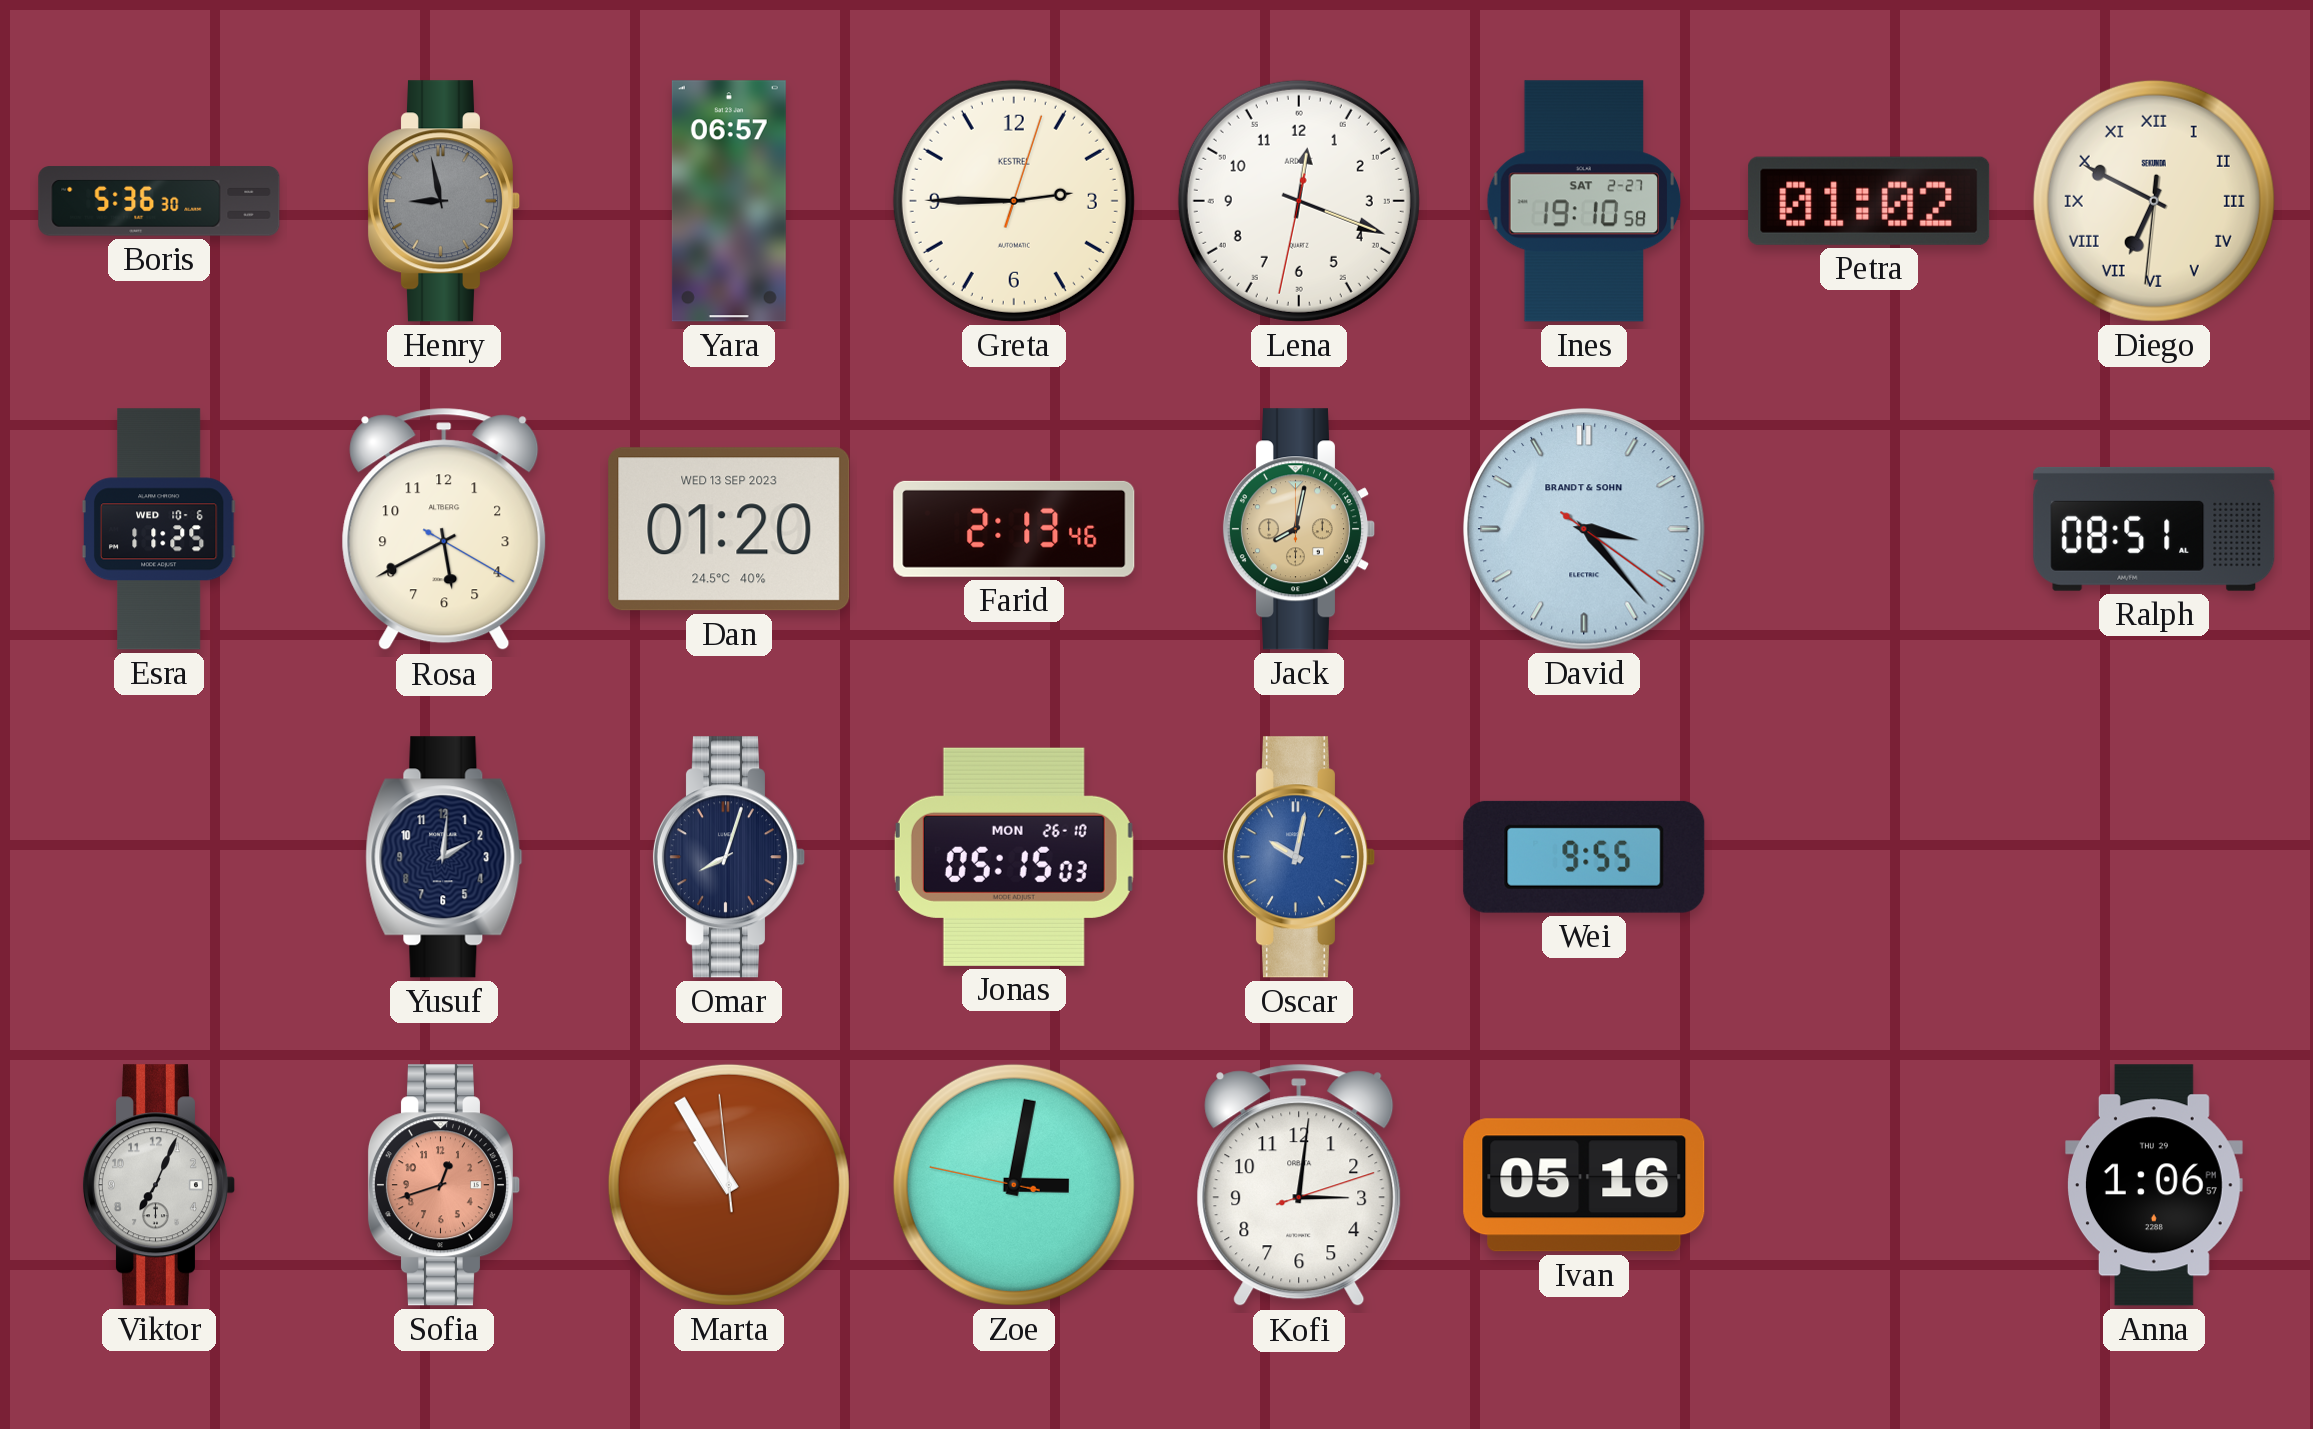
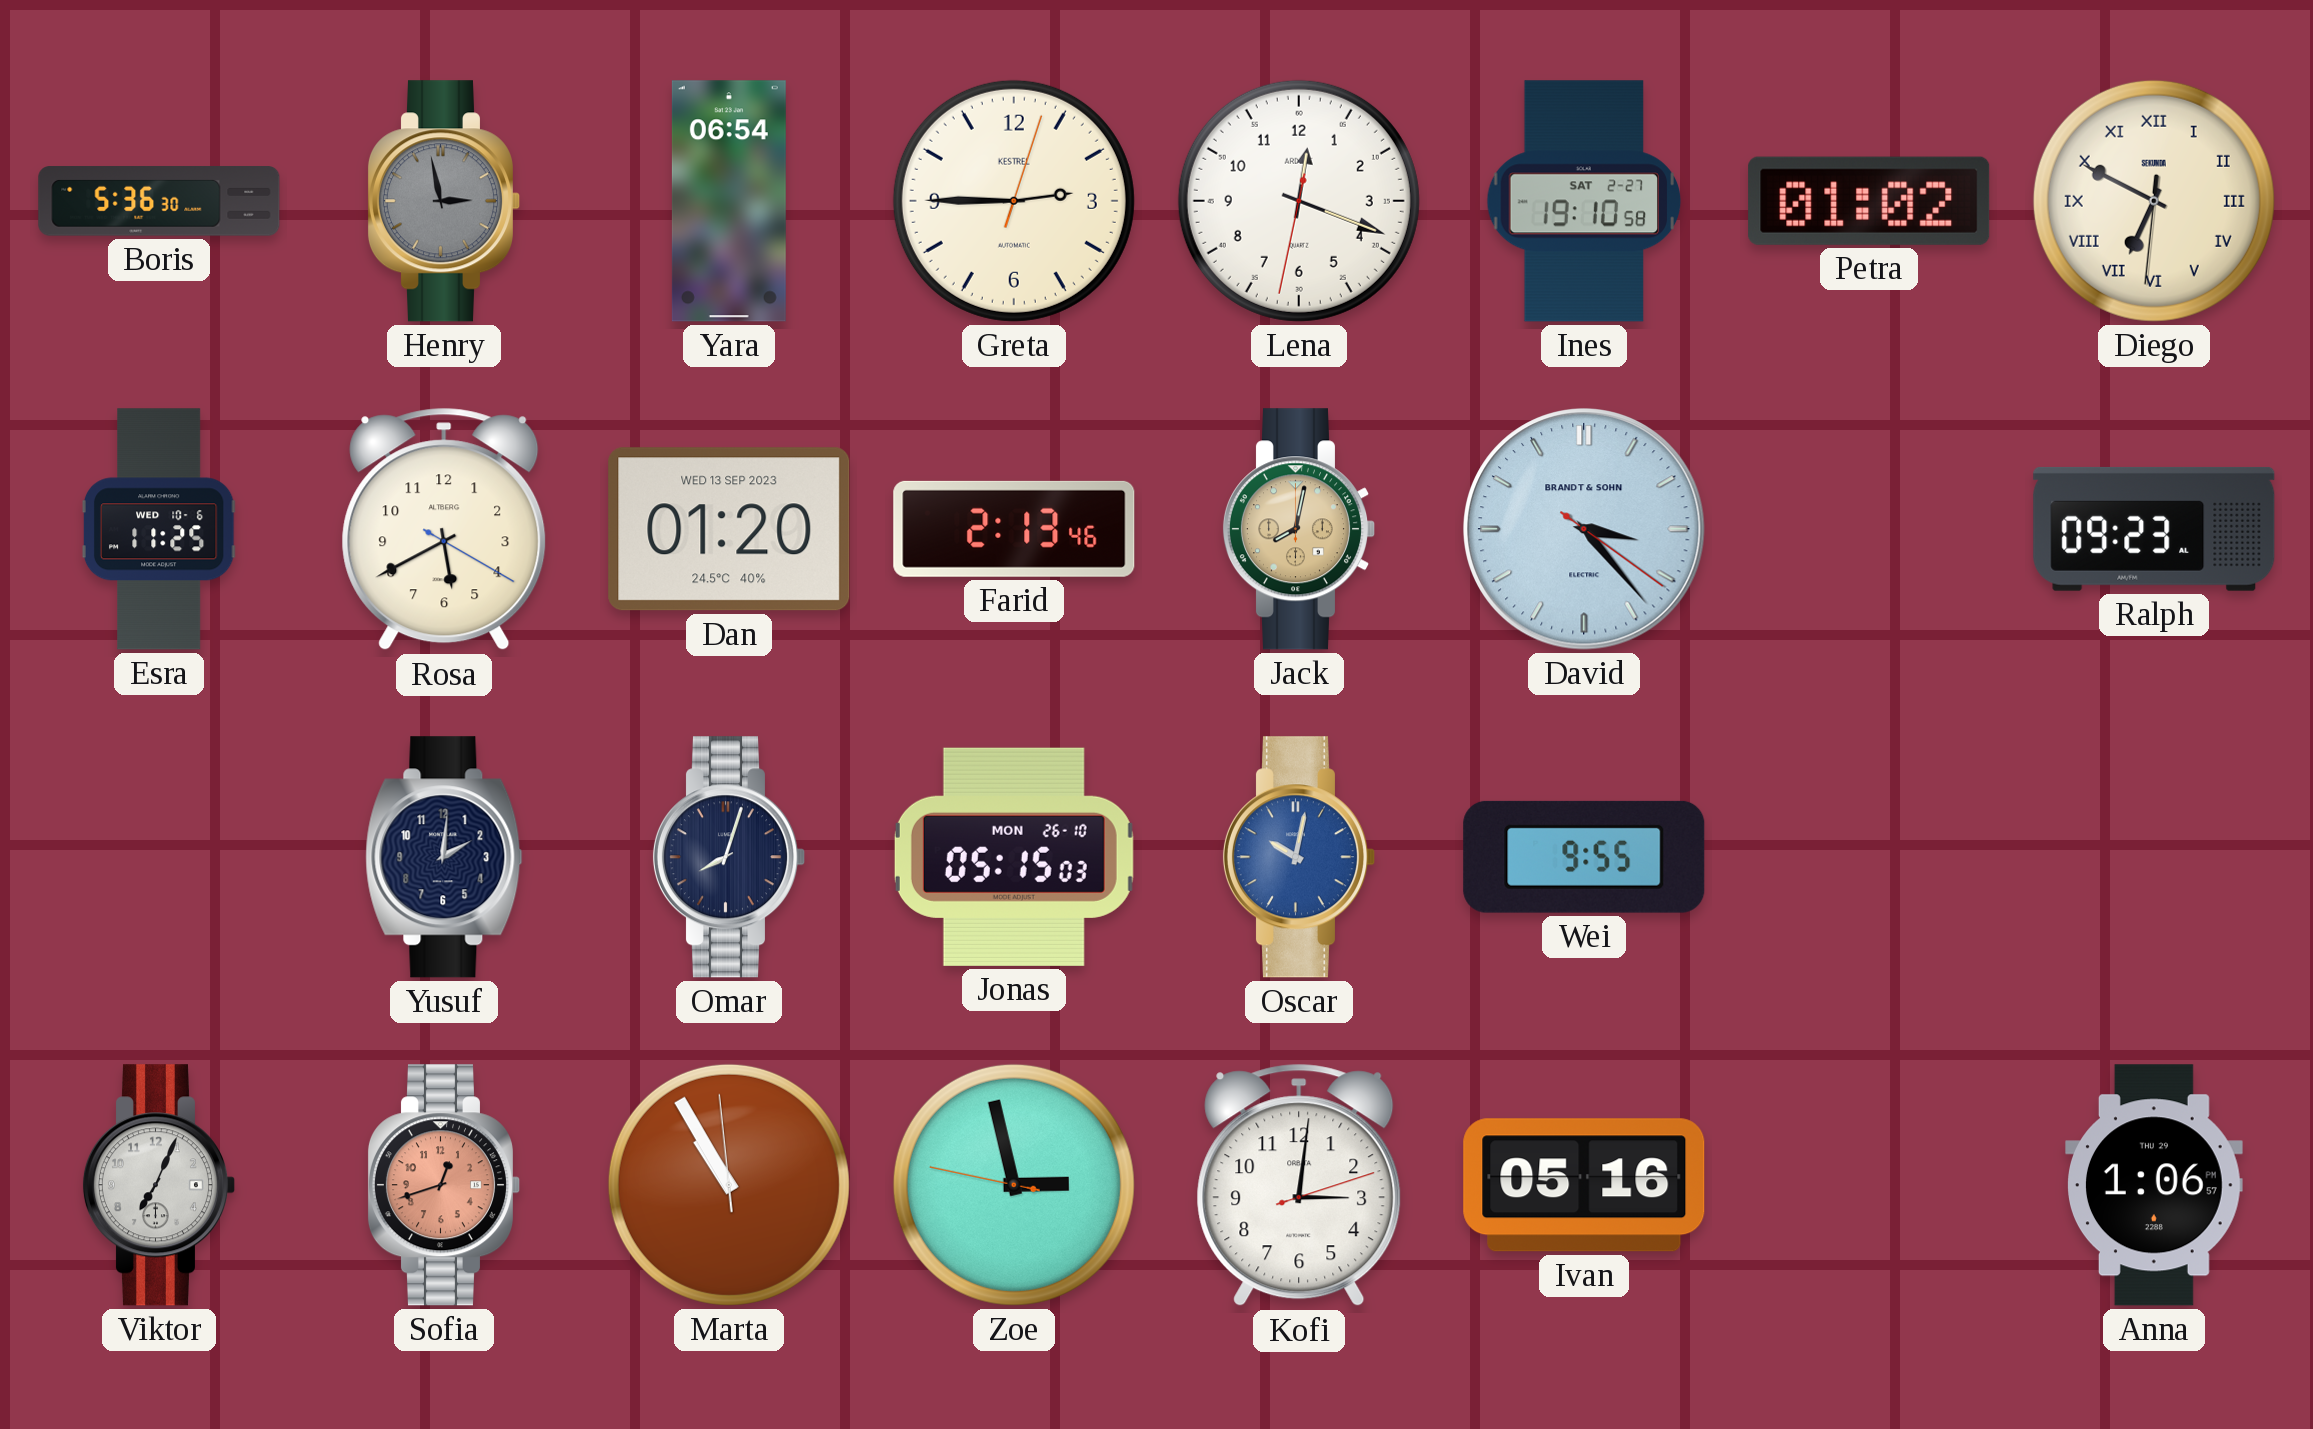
Henry: 8:58 -> 2:58 (443, 201)
Yara: 06:57 -> 06:54 (729, 201)
Ralph: 08:51 -> 09:23 (2154, 529)
Zoe: 3:01 -> 2:57 (1014, 1185)
